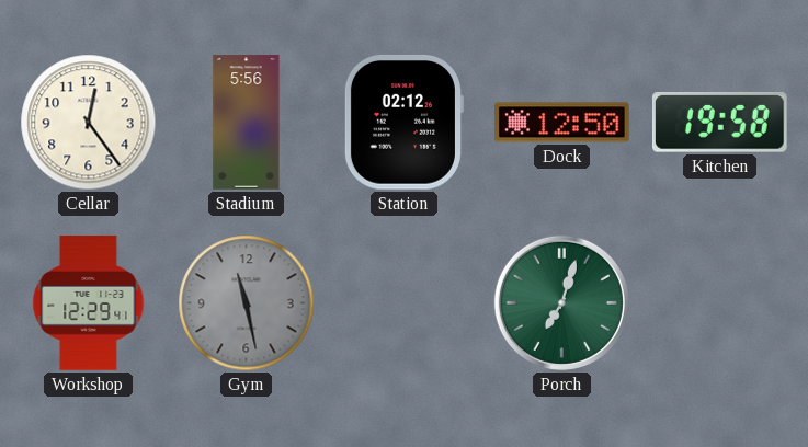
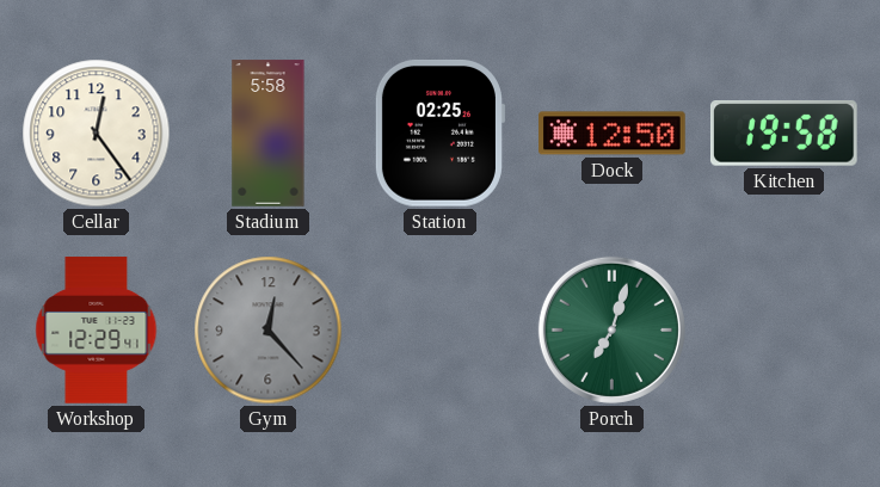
Stadium: 5:56 -> 5:58 (269, 134)
Station: 02:12 -> 02:25 (439, 132)
Gym: 11:28 -> 12:23 (269, 331)
